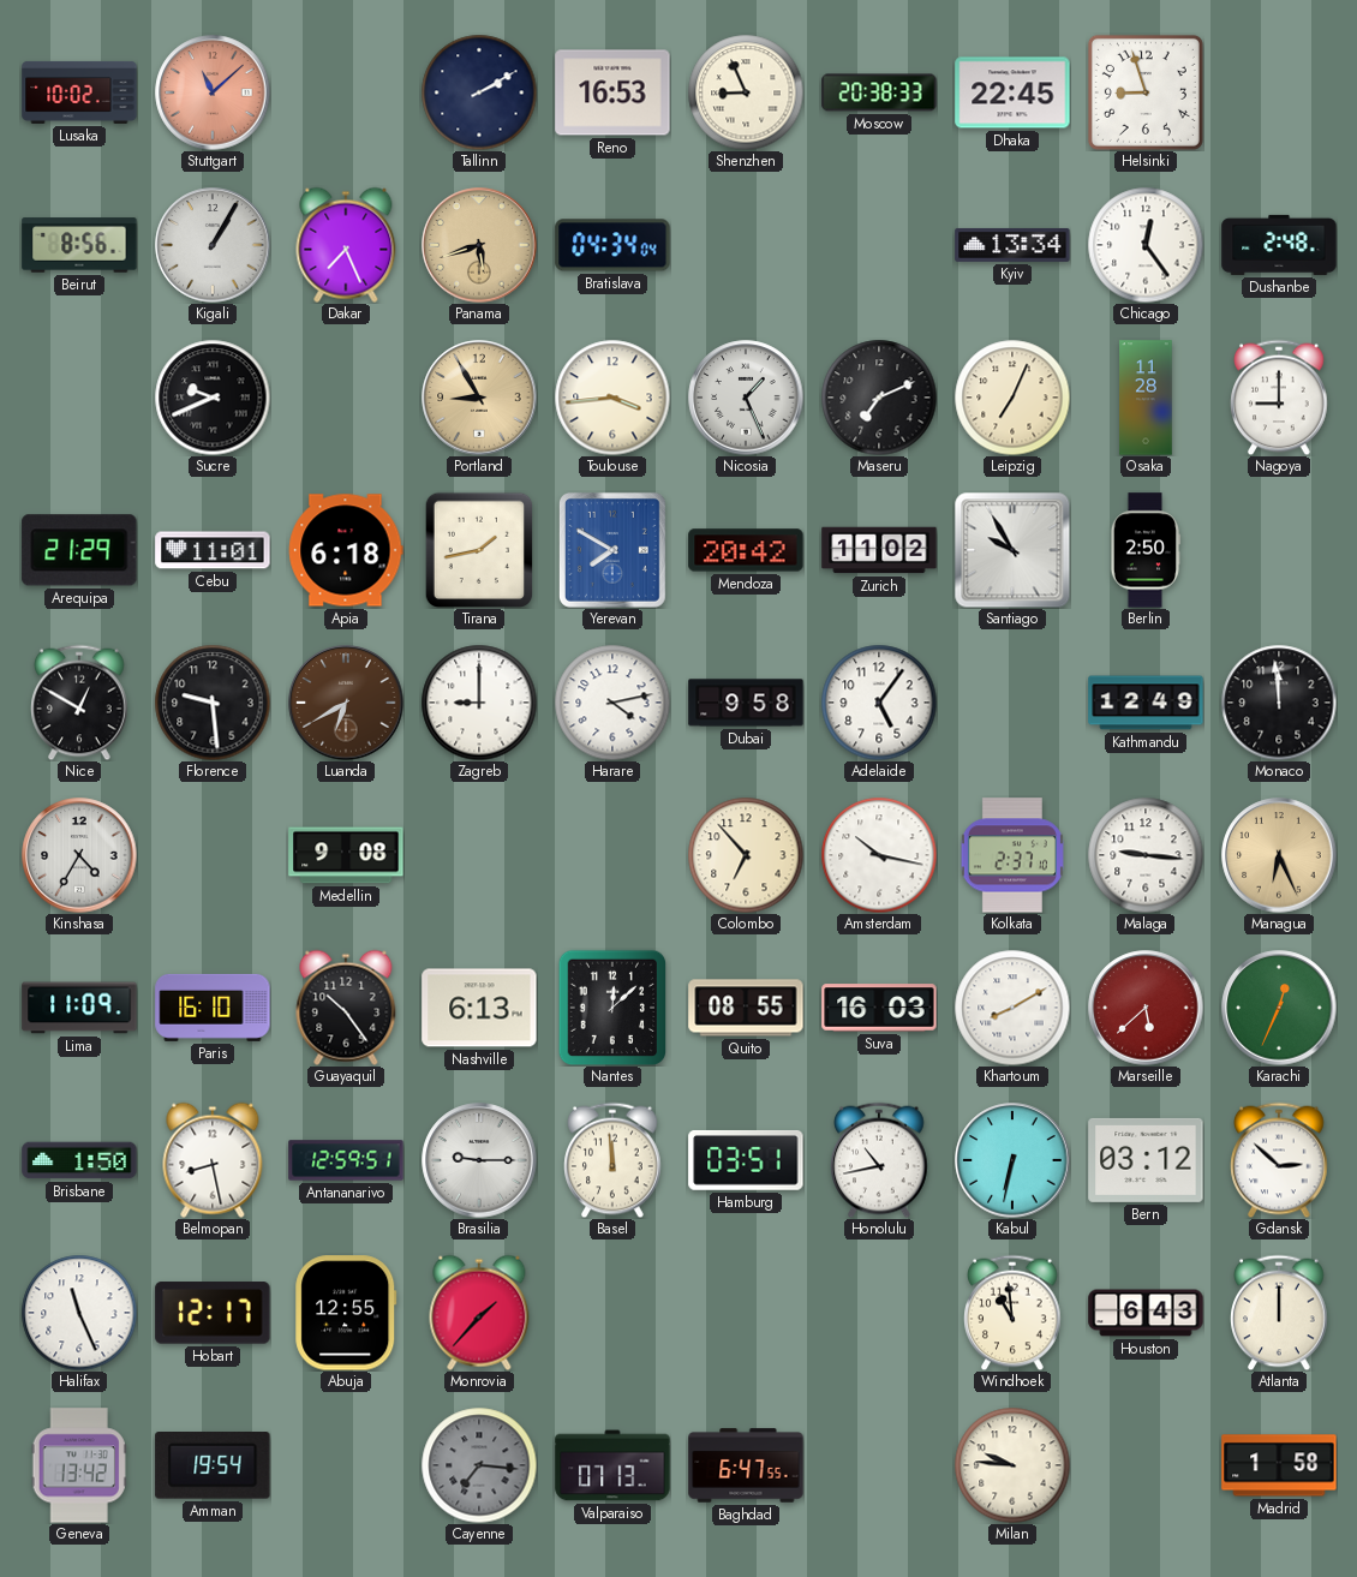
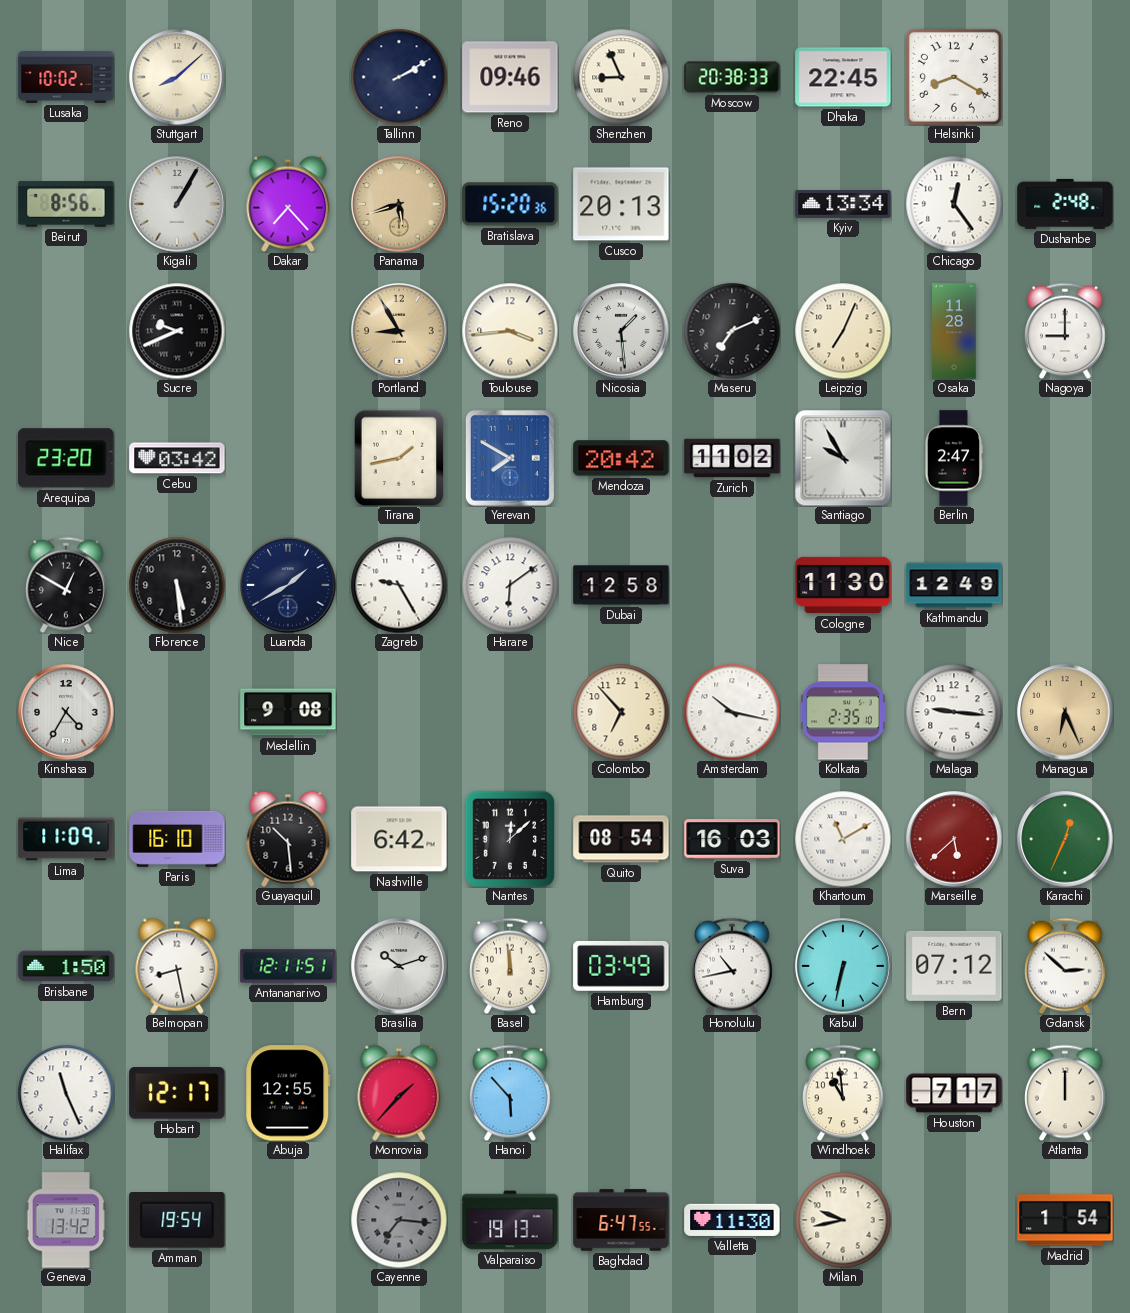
Stuttgart: 11:08 -> 8:08 (177, 77)
Stuttgart dial: salmon -> cream (177, 77)
Reno: 16:53 -> 09:46 (510, 77)
Helsinki: 8:57 -> 8:20 (954, 77)
Dakar: 7:26 -> 7:23 (288, 204)
Bratislava: 04:34 -> 15:20 (510, 204)
Cusco: none -> 20:13 (621, 204)
Nicosia: 1:26 -> 1:29 (621, 331)
Arequipa: 21:29 -> 23:20 (66, 458)
Cebu: 11:01 -> 03:42 (177, 458)
Apia: 6:18 -> none (346, 550)
Berlin: 2:50 -> 2:47 (954, 458)
Florence: 9:29 -> 5:29 (177, 585)
Luanda: 6:40 -> 1:40 (288, 585)
Luanda dial: brown -> navy (288, 585)
Zagreb: 9:00 -> 9:25 (399, 585)
Harare: 4:13 -> 6:09 (510, 585)
Dubai: 9:58 -> 12:58 (621, 585)
Adelaide: 5:06 -> none (879, 703)
Cologne: none -> 11:30 (843, 585)
Monaco: 11:59 -> none (1279, 703)
Kolkata: 2:37 -> 2:35 (843, 712)
Guayaquil: 10:24 -> 10:29 (288, 839)
Nashville: 6:13 -> 6:42 (399, 839)
Quito: 08:55 -> 08:54 (621, 839)
Khartoum: 8:10 -> 11:10 (843, 839)
Antananarivo: 12:59 -> 12:11 (288, 966)
Brasilia: 9:15 -> 10:12 (399, 966)
Hamburg: 03:51 -> 03:49 (621, 966)
Bern: 03:12 -> 07:12 (954, 966)
Hanoi: none -> 5:53 (510, 1093)
Houston: 6:43 -> 7:17 (954, 1093)
Valparaiso: 07:13 -> 19:13 (510, 1220)
Valletta: none -> 11:30 (732, 1220)
Milan: 9:46 -> 9:43 (843, 1220)
Madrid: 1:58 -> 1:54 (1065, 1220)
